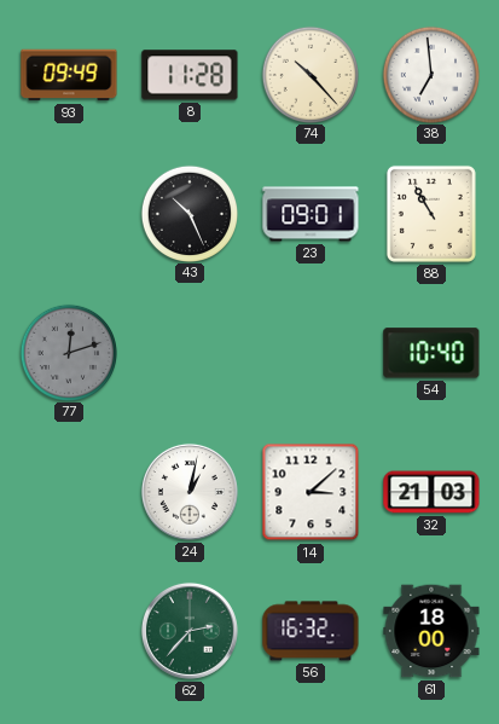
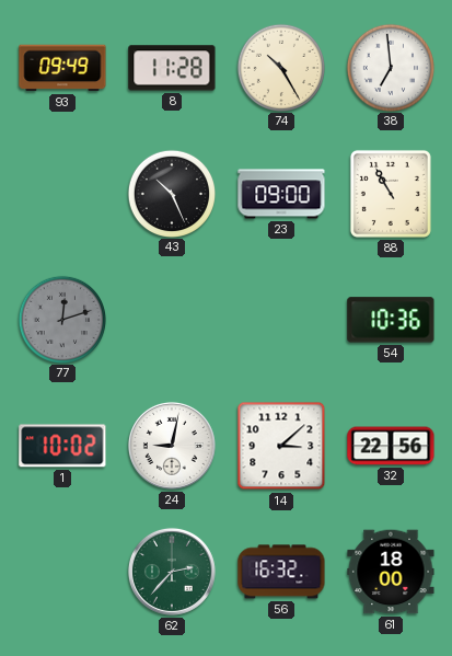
74: 10:23 -> 10:25 (280, 67)
23: 09:01 -> 09:00 (281, 194)
54: 10:40 -> 10:36 (391, 320)
1: none -> 10:02 (62, 446)
24: 1:02 -> 9:02 (172, 446)
32: 21:03 -> 22:56 (391, 446)
